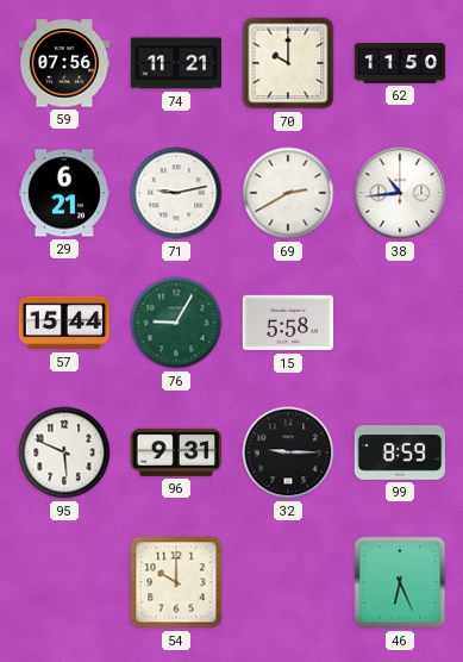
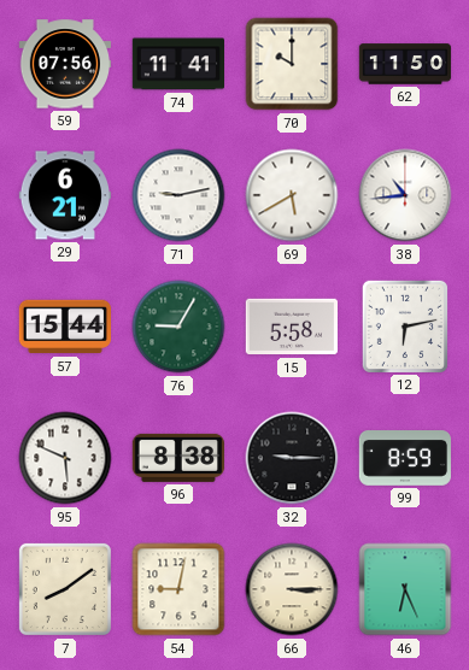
74: 11:21 -> 11:41 (177, 64)
69: 2:40 -> 5:40 (292, 195)
12: none -> 6:13 (404, 325)
96: 9:31 -> 8:38 (177, 458)
7: none -> 8:09 (65, 589)
54: 10:00 -> 9:02 (178, 589)
66: none -> 3:15 (292, 589)
